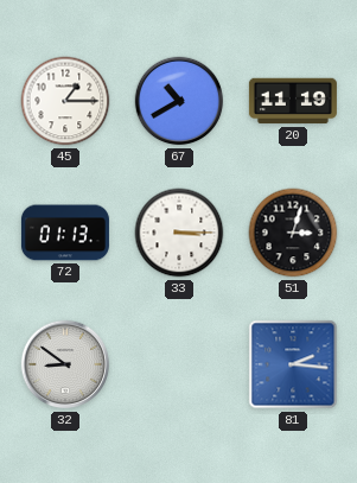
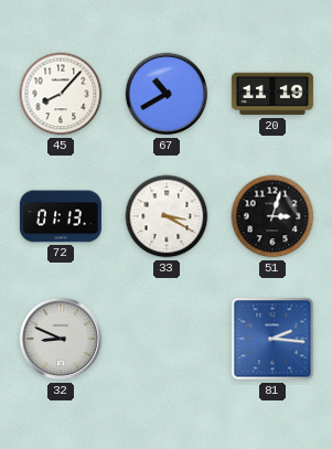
45: 1:15 -> 8:07 (61, 94)
33: 3:15 -> 3:20 (167, 216)
32: 8:51 -> 8:49 (61, 339)
